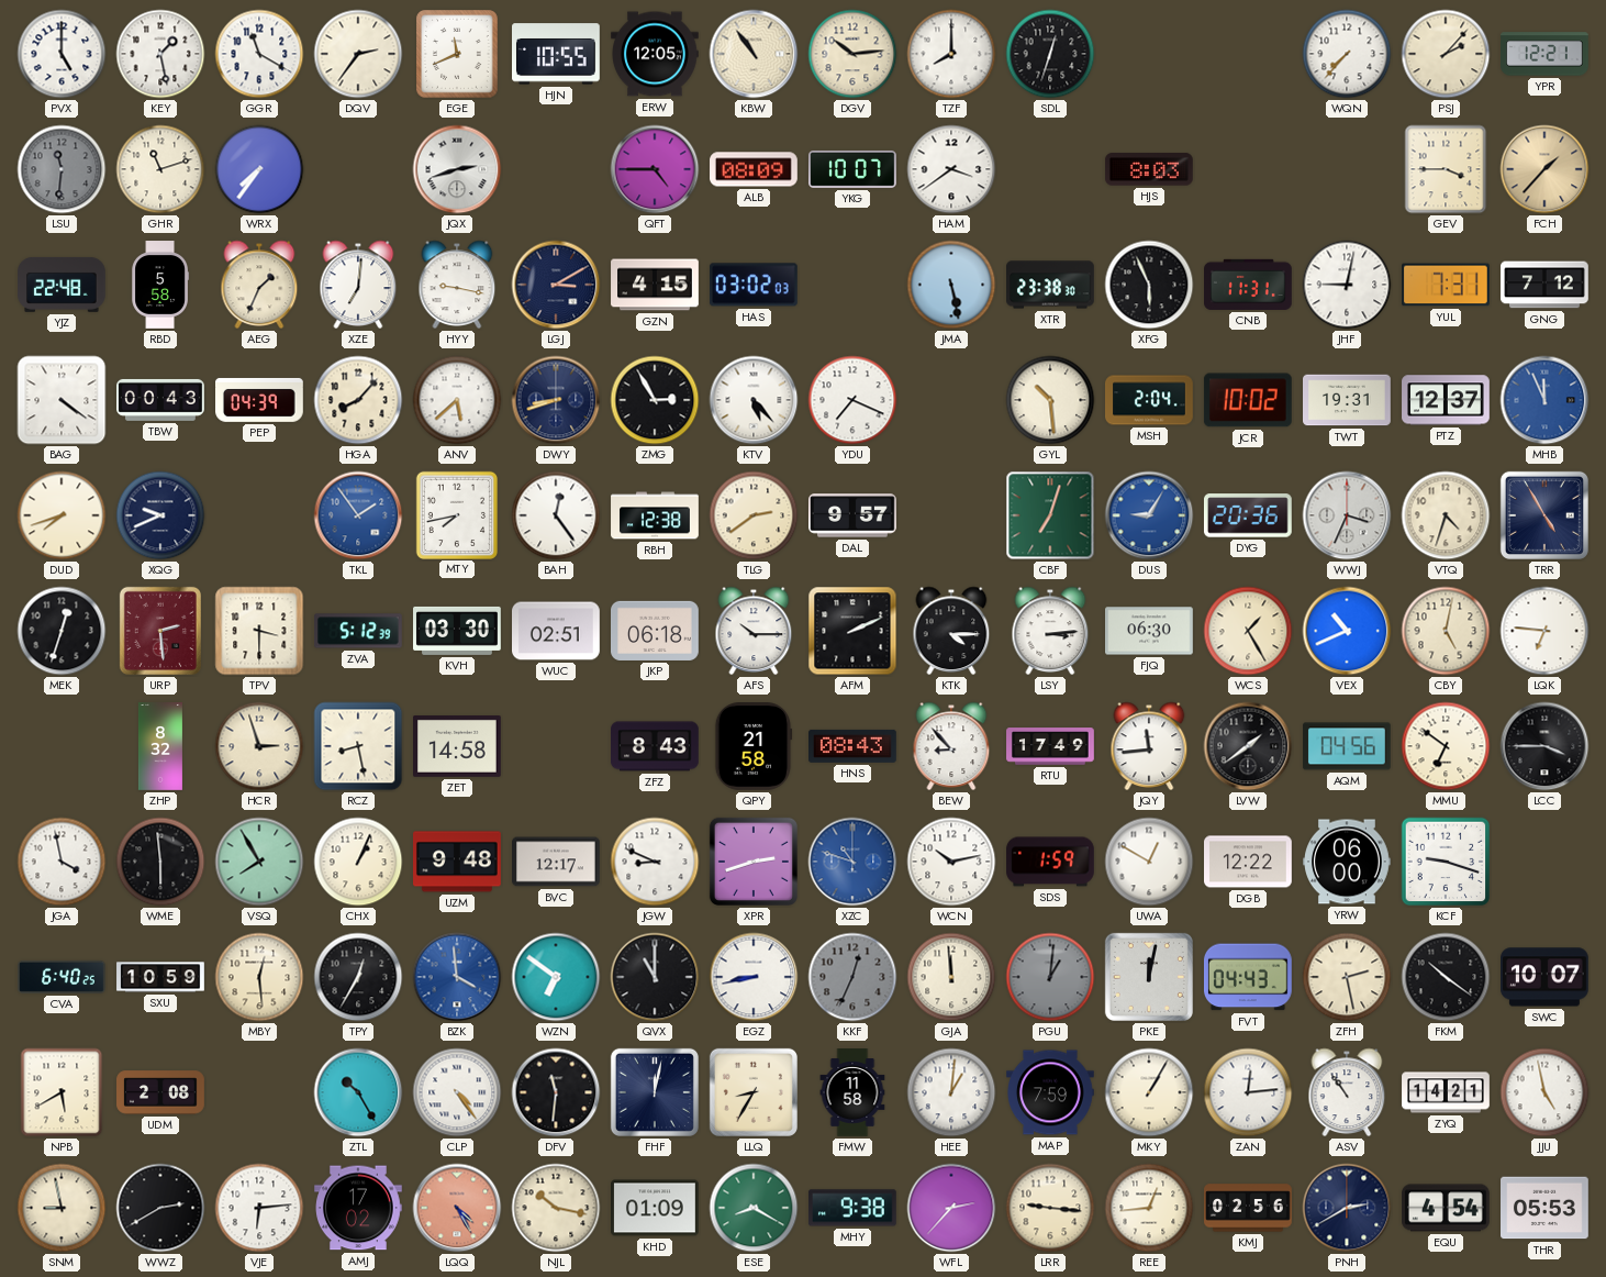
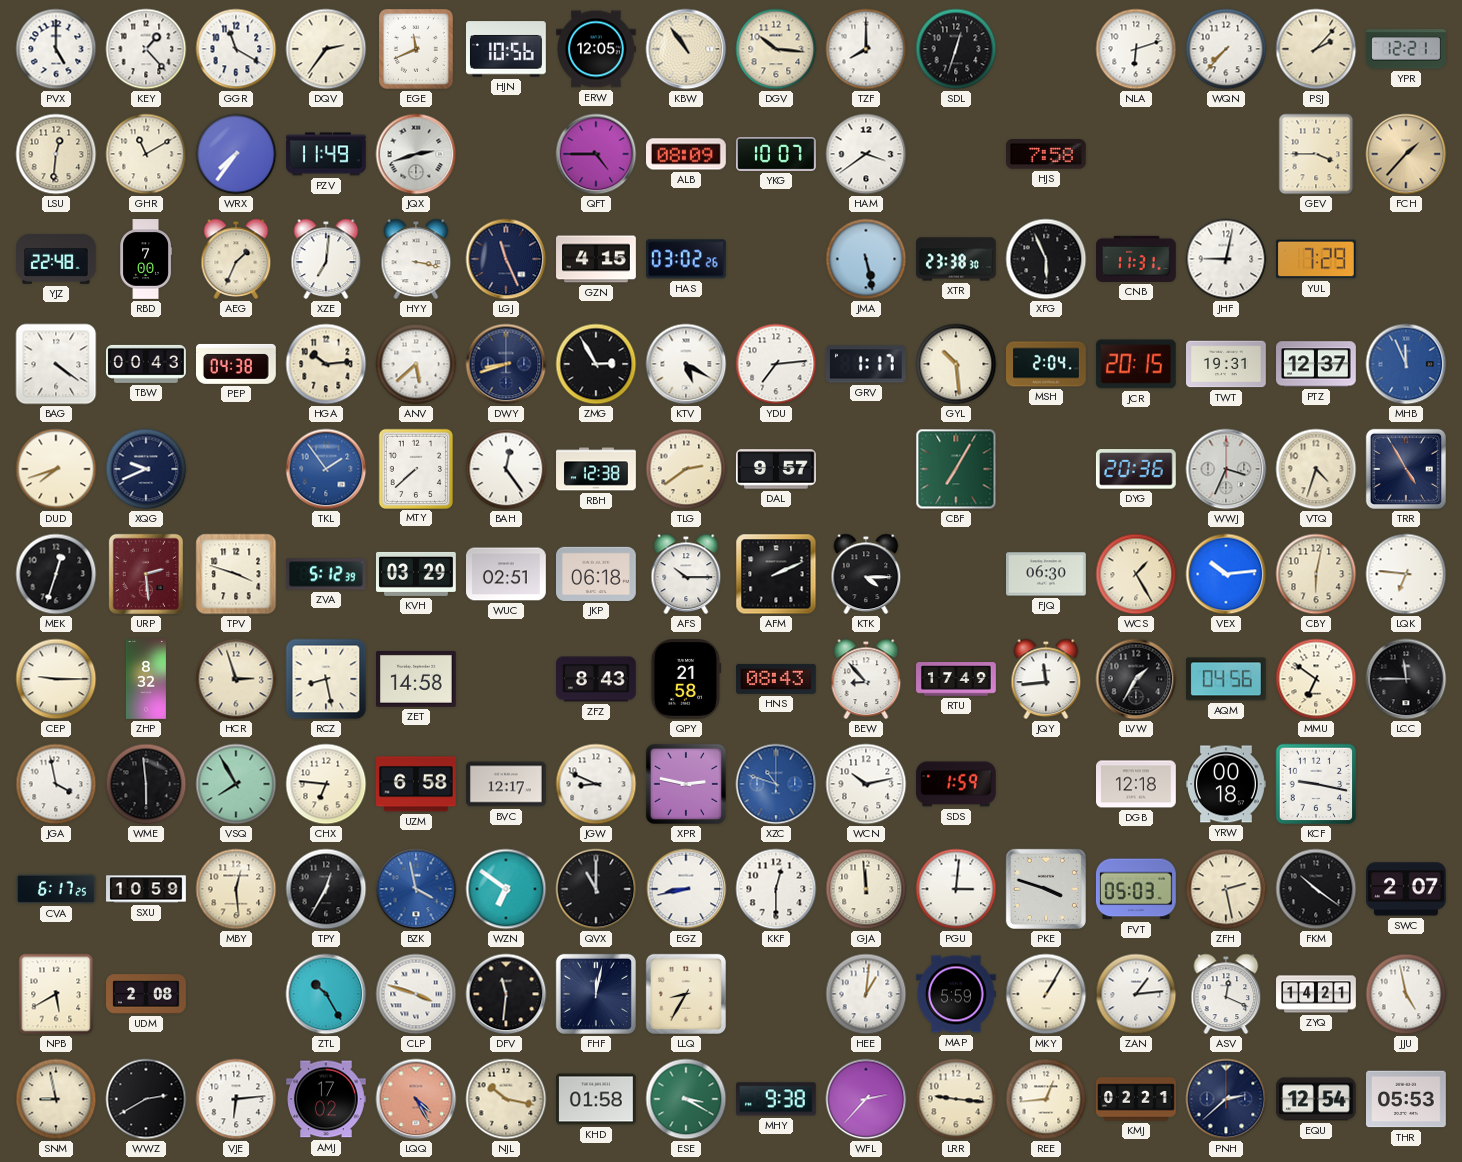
KEY: 1:28 -> 1:23 (146, 49)
HJN: 10:55 -> 10:56 (507, 49)
DGV: 10:14 -> 10:16 (776, 49)
NLA: none -> 6:12 (1136, 49)
LSU: 11:31 -> 12:31 (56, 154)
LSU dial: grey -> cream (56, 154)
GHR: 11:12 -> 11:10 (146, 154)
PZV: none -> 11:49 (327, 154)
HJS: 8:03 -> 7:58 (1046, 154)
RBD: 5:58 -> 7:00 (145, 259)
HYY: 9:17 -> 3:17 (416, 259)
LGJ: 3:10 -> 11:26 (506, 259)
HAS: 03:02:03 -> 03:02:26 (686, 259)
YUL: 7:31 -> 7:29 (1317, 259)
GNG: 7:12 -> none (1546, 285)
PEP: 04:39 -> 04:38 (237, 364)
HGA: 8:07 -> 10:14 (326, 364)
KTV: 5:23 -> 5:20 (686, 364)
YDU: 7:19 -> 7:14 (776, 364)
GRV: none -> 1:17 (866, 364)
JCR: 10:02 -> 20:15 (1136, 364)
MTY: 7:43 -> 7:38 (415, 468)
CBF: 7:03 -> 7:05 (956, 469)
DUS: 9:05 -> none (1149, 515)
TPV: 3:30 -> 3:48 (236, 574)
KVH: 03:30 -> 03:29 (417, 574)
LSY: 3:14 -> none (1050, 631)
VEX: 10:41 -> 10:14 (1226, 574)
CBY: 5:02 -> 6:02 (1316, 574)
CEP: none -> 9:15 (56, 679)
LVW: 1:39 -> 1:35 (1136, 679)
LCC: 3:45 -> 11:45 (1406, 679)
CHX: 1:04 -> 6:46 (326, 784)
UZM: 9:48 -> 6:58 (417, 784)
XPR: 2:42 -> 2:47 (686, 784)
UWA: 12:50 -> none (1149, 862)
DGB: 12:22 -> 12:18 (1137, 784)
YRW: 06:00 -> 00:18 (1227, 784)
KCF: 9:18 -> 9:17 (1316, 784)
CVA: 6:40 -> 6:17 (56, 889)
BZK: 3:59 -> 3:58 (416, 889)
KKF: 12:34 -> 12:30 (776, 889)
KKF dial: grey -> white (776, 889)
PGU: 1:01 -> 3:01 (956, 889)
PGU dial: grey -> white (956, 889)
PKE: 12:02 -> 3:48 (1046, 889)
FVT: 04:43 -> 05:03 (1136, 889)
SWC: 10:07 -> 2:07 (1407, 889)
CLP: 4:24 -> 3:48 (416, 994)
FMW: 11:58 -> none (852, 1092)
MAP: 7:59 -> 5:59 (957, 994)
ZAN: 12:14 -> 1:14 (1136, 994)
ASV: 10:54 -> 12:19 (1226, 994)
KHD: 01:09 -> 01:58 (597, 1099)
ESE: 8:20 -> 3:20 (686, 1099)
KMJ: 02:56 -> 02:21 (1137, 1099)
PNH: 2:40 -> 2:38 (1226, 1099)
EQU: 4:54 -> 12:54 (1317, 1099)
